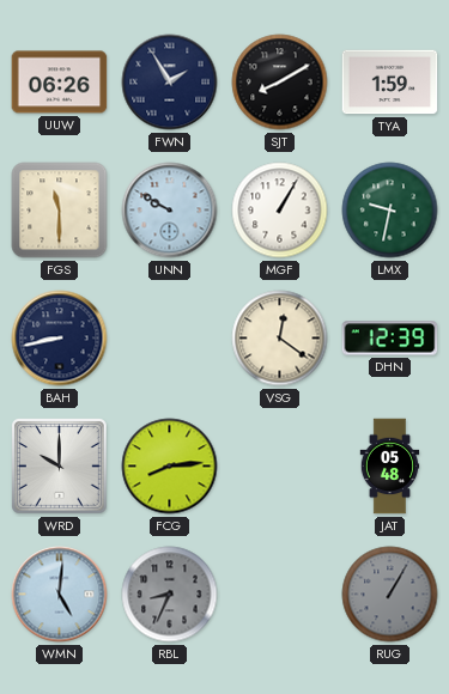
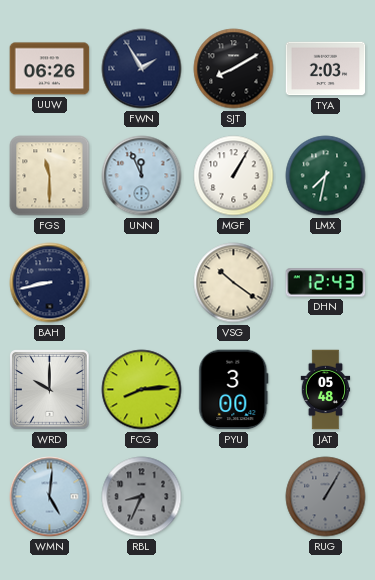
TYA: 1:59 -> 2:03 (326, 69)
UNN: 9:50 -> 11:56 (142, 176)
LMX: 9:32 -> 7:32 (326, 176)
VSG: 12:21 -> 10:21 (234, 283)
DHN: 12:39 -> 12:43 (326, 283)
PYU: none -> 3:00 (234, 390)
